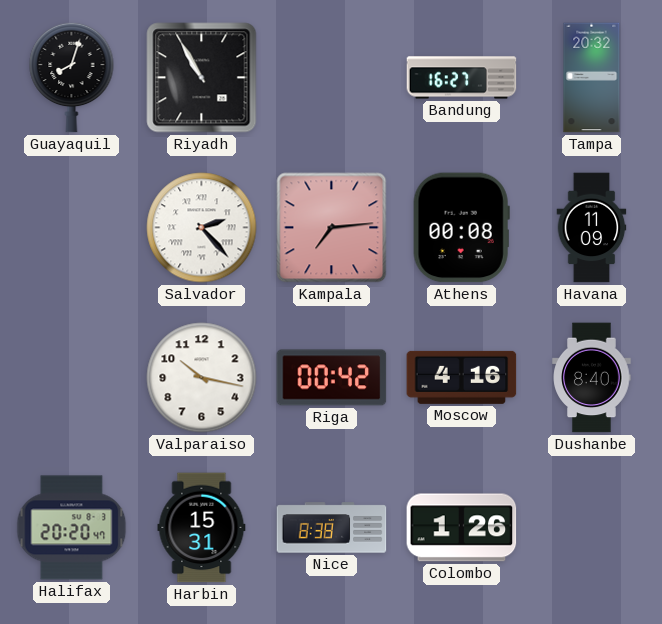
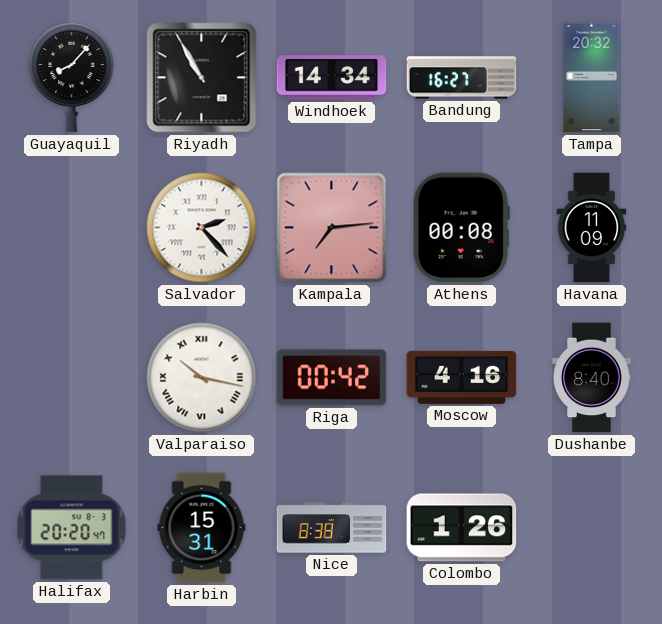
Guayaquil: 8:03 -> 8:07 (72, 77)
Windhoek: none -> 14:34 (332, 78)
Valparaiso numerals: Arabic -> Roman (202, 378)
